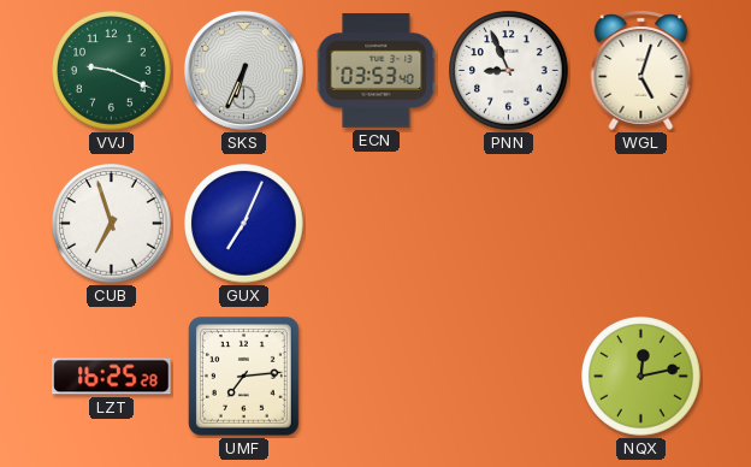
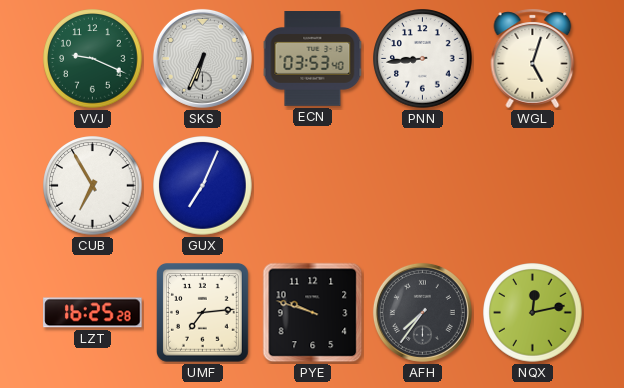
PNN: 8:56 -> 8:44 (423, 59)
CUB: 6:57 -> 6:55 (93, 186)
PYE: none -> 9:48 (313, 313)
AFH: none -> 7:36 (422, 312)
